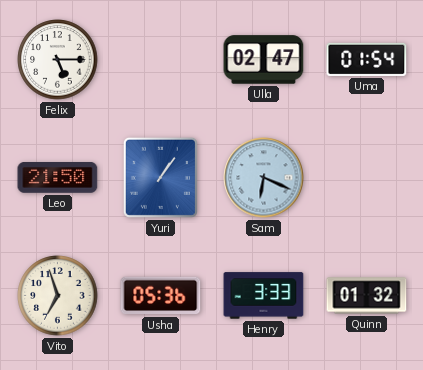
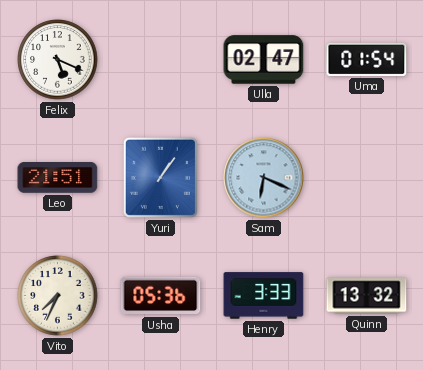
Felix: 5:15 -> 5:19 (58, 60)
Leo: 21:50 -> 21:51 (58, 178)
Vito: 6:57 -> 7:34 (58, 296)
Quinn: 01:32 -> 13:32 (367, 296)
